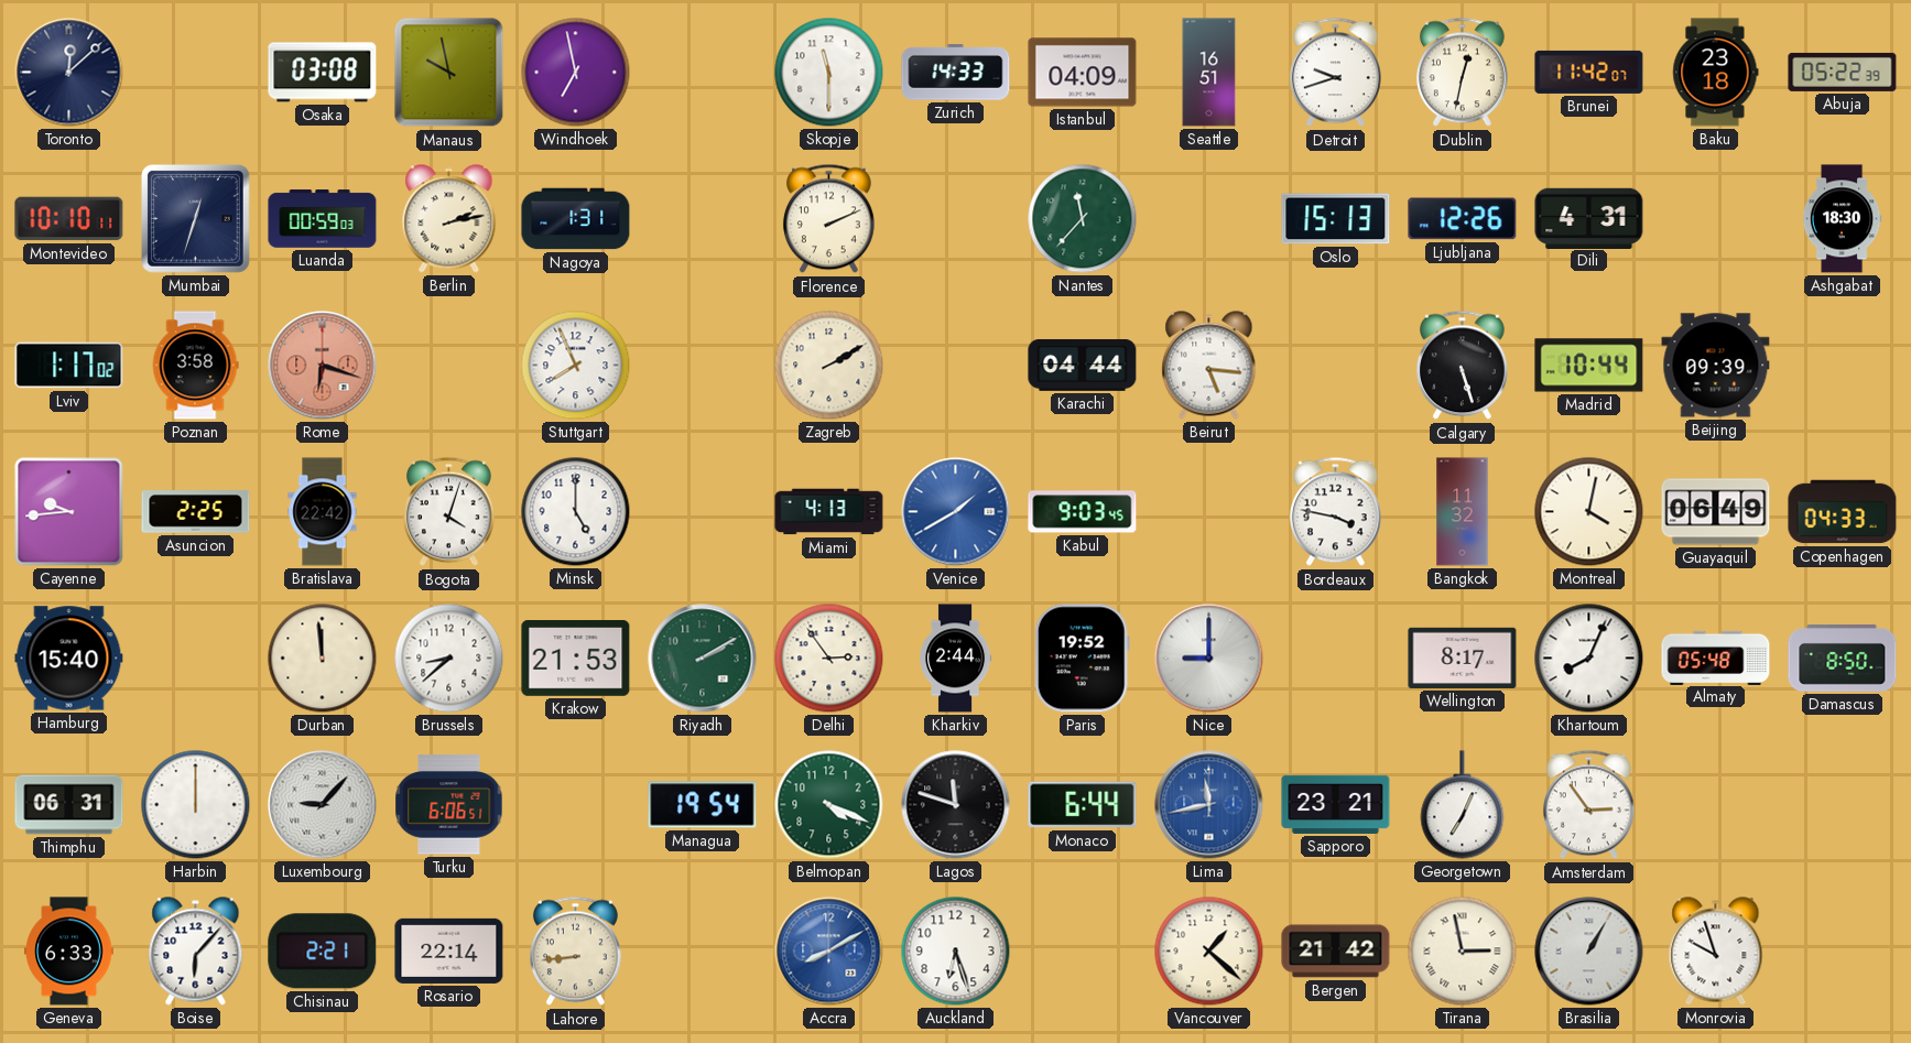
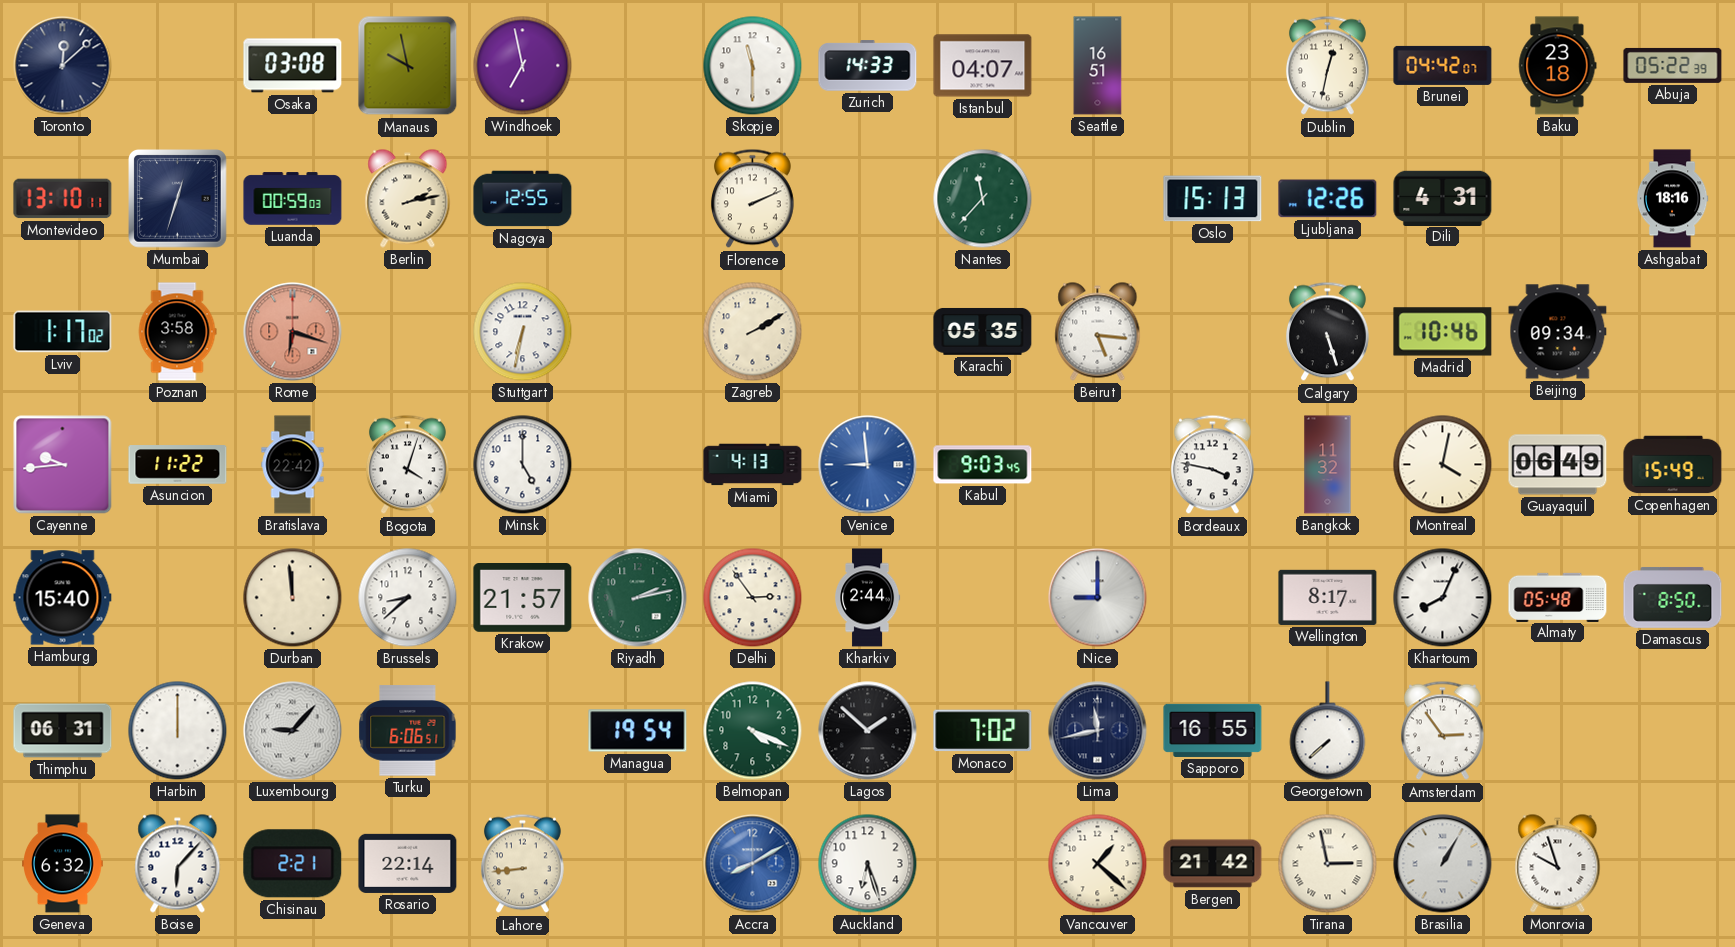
Istanbul: 04:09 -> 04:07 (983, 66)
Detroit: 9:42 -> none (1335, 73)
Brunei: 11:42 -> 04:42 (1443, 65)
Montevideo: 10:10 -> 13:10 (63, 199)
Nagoya: 1:31 -> 12:55 (523, 199)
Ashgabat: 18:30 -> 18:16 (1672, 199)
Stuttgart: 7:56 -> 6:32 (523, 332)
Karachi: 04:44 -> 05:35 (983, 331)
Madrid: 10:44 -> 10:46 (1443, 332)
Beijing: 09:39 -> 09:34 (1558, 332)
Asuncion: 2:25 -> 11:22 (178, 465)
Venice: 1:40 -> 8:59 (868, 465)
Copenhagen: 04:33 -> 15:49 (1673, 465)
Krakow: 21:53 -> 21:57 (523, 598)
Riyadh: 2:10 -> 2:13 (638, 598)
Paris: 19:52 -> none (1082, 659)
Lagos: 11:48 -> 1:52 (868, 731)
Monaco: 6:44 -> 7:02 (983, 731)
Lima dial: blue -> navy (1098, 731)
Sapporo: 23:21 -> 16:55 (1213, 730)
Georgetown: 7:04 -> 7:38 (1328, 731)
Geneva: 6:33 -> 6:32 (63, 864)
